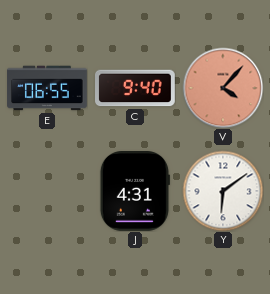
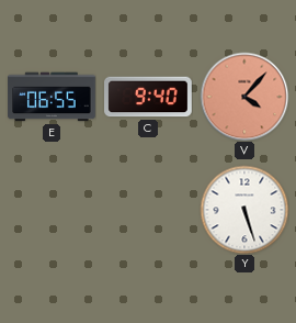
J: 4:31 -> none (134, 192)
Y: 6:09 -> 5:27 (244, 210)
